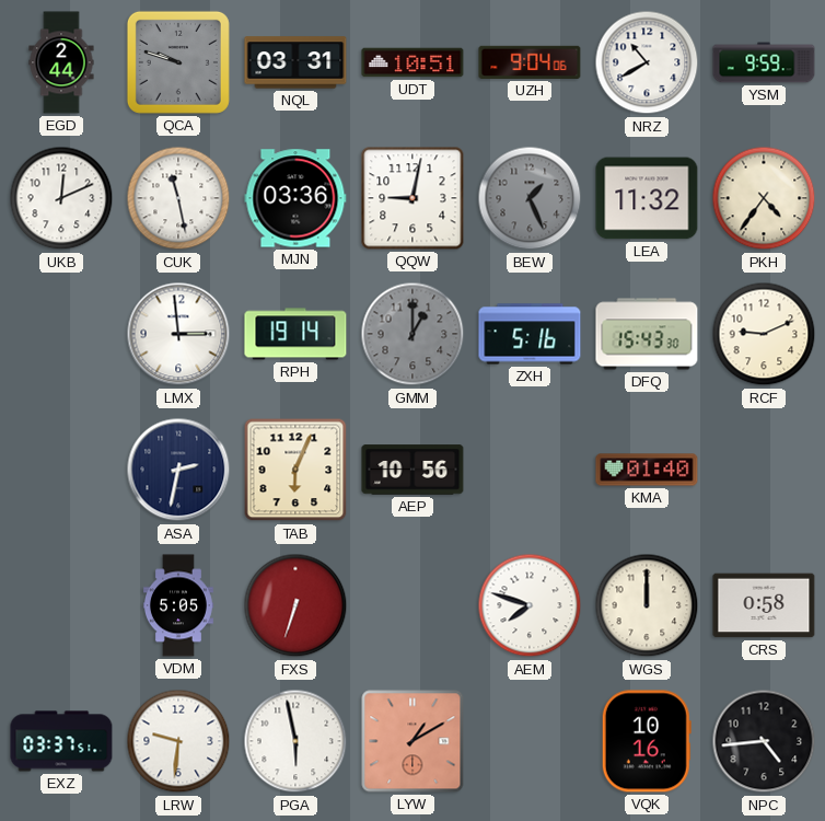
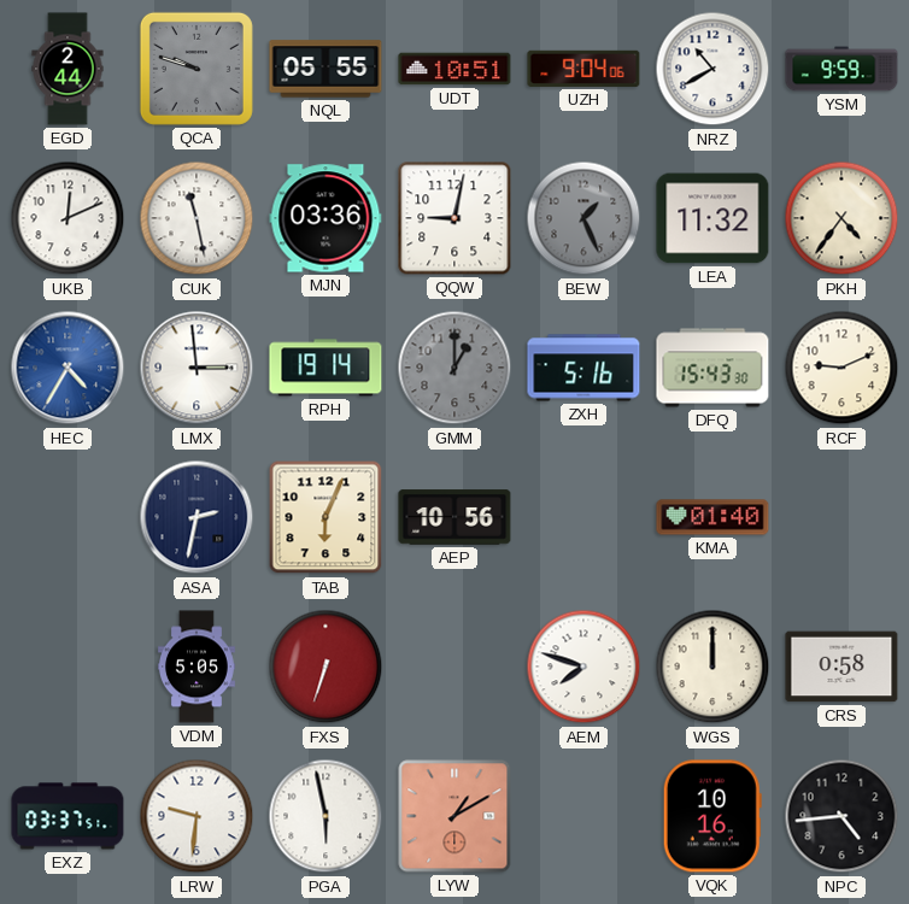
NQL: 03:31 -> 05:55 (326, 69)
HEC: none -> 4:35 (68, 368)
